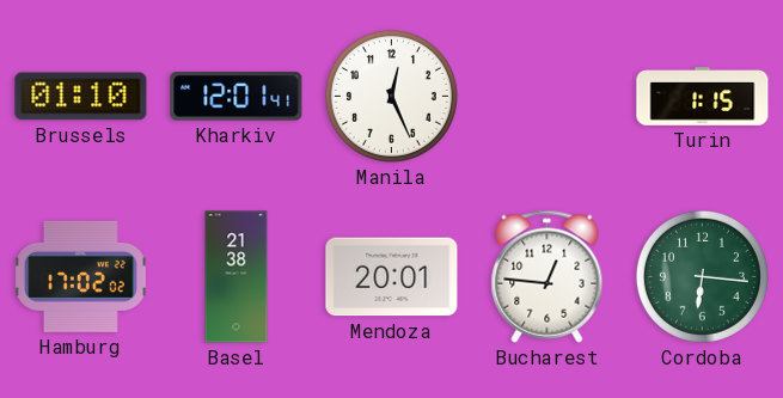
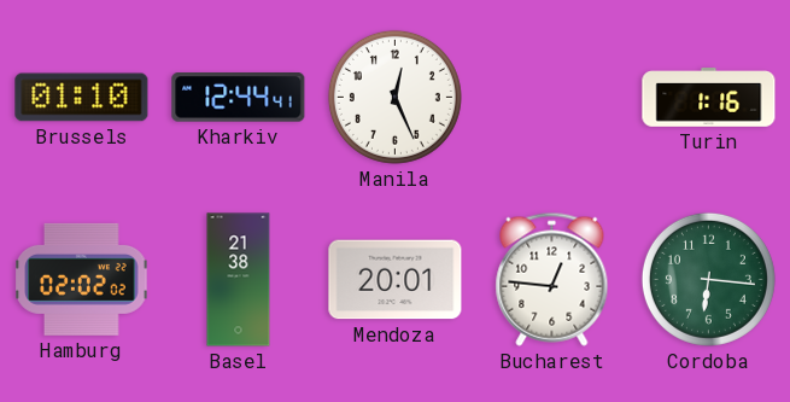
Kharkiv: 12:01 -> 12:44 (239, 98)
Turin: 1:15 -> 1:16 (709, 98)
Hamburg: 17:02 -> 02:02 (82, 279)
